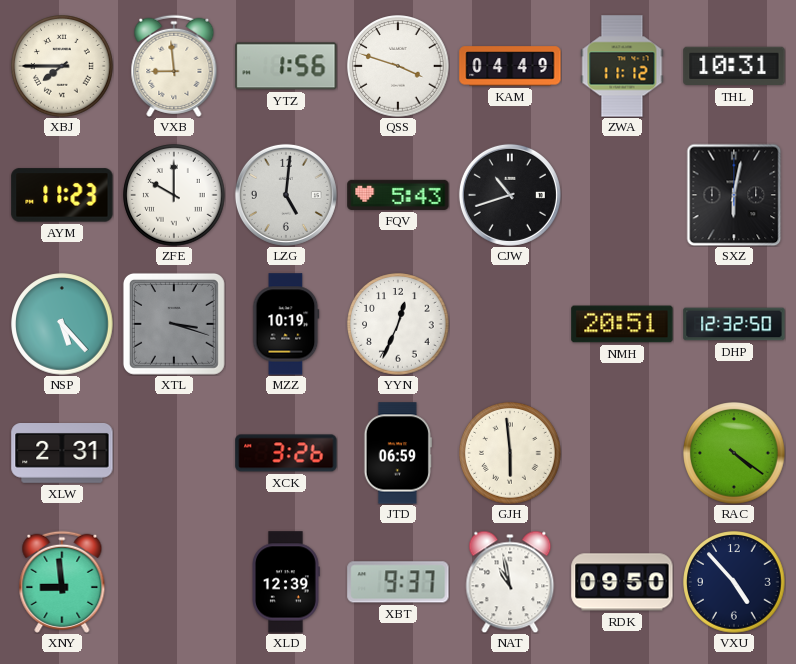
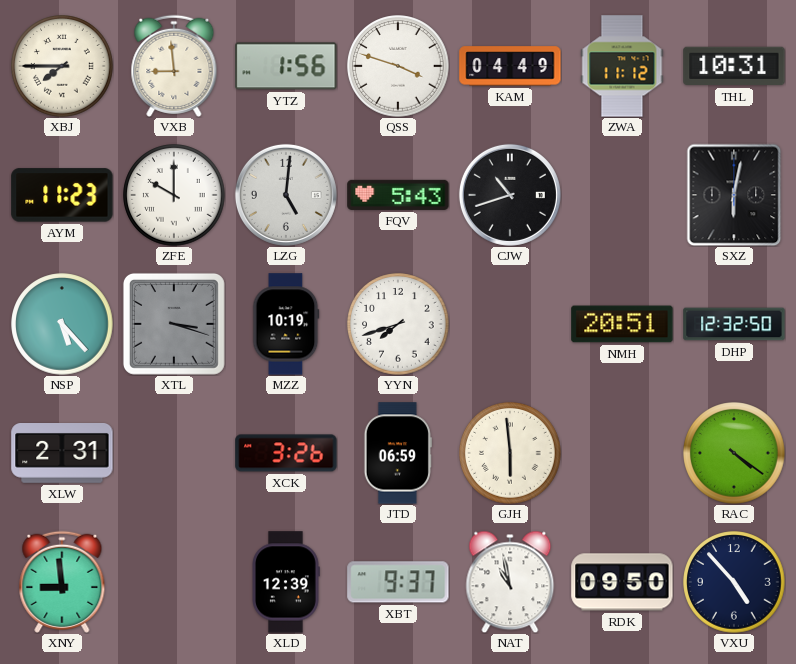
YYN: 12:34 -> 7:42 (398, 324)
